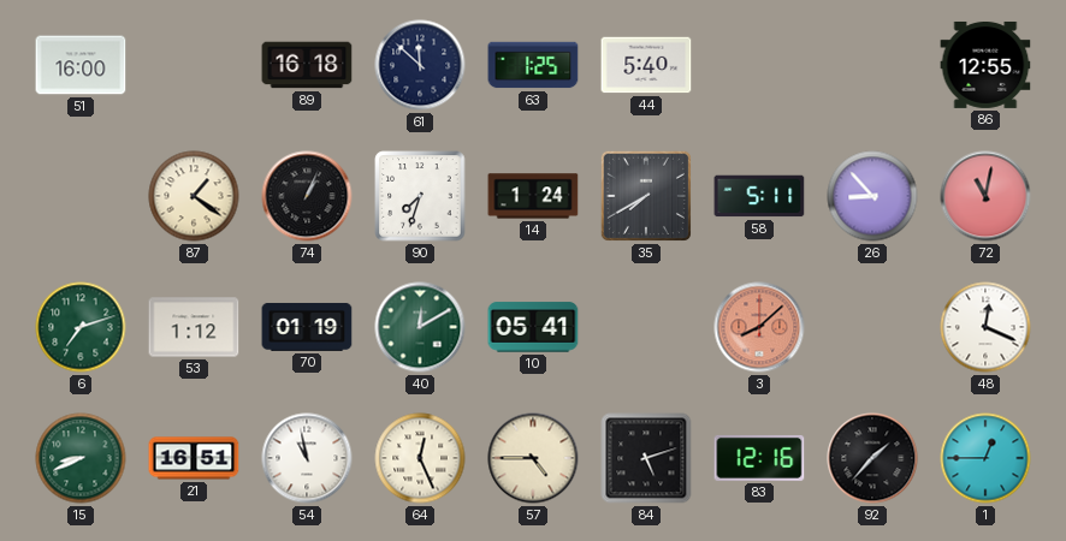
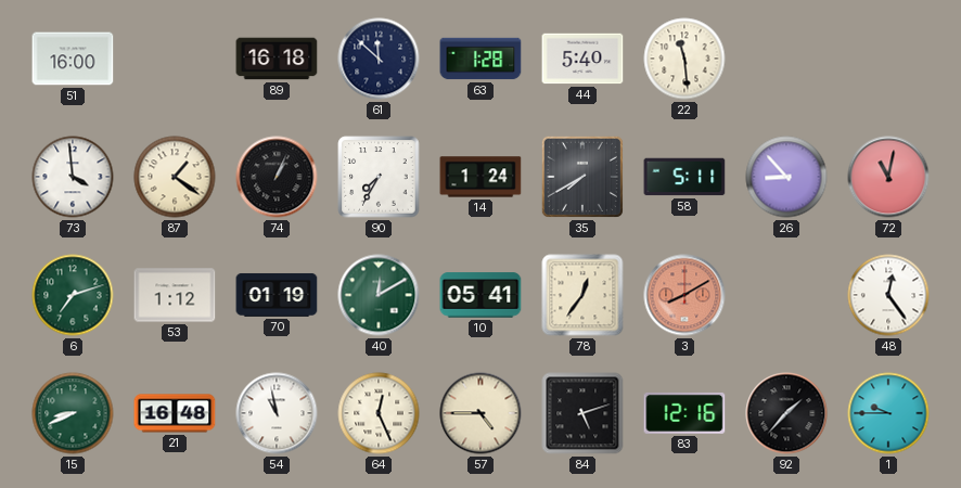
63: 1:25 -> 1:28 (480, 59)
22: none -> 11:29 (684, 59)
86: 12:55 -> none (985, 65)
73: none -> 3:59 (73, 177)
90: 7:33 -> 7:35 (379, 177)
78: none -> 12:36 (582, 295)
3: 8:08 -> 8:10 (684, 295)
48: 12:19 -> 12:24 (888, 295)
21: 16:51 -> 16:48 (175, 413)
1: 12:45 -> 9:45 (888, 413)
